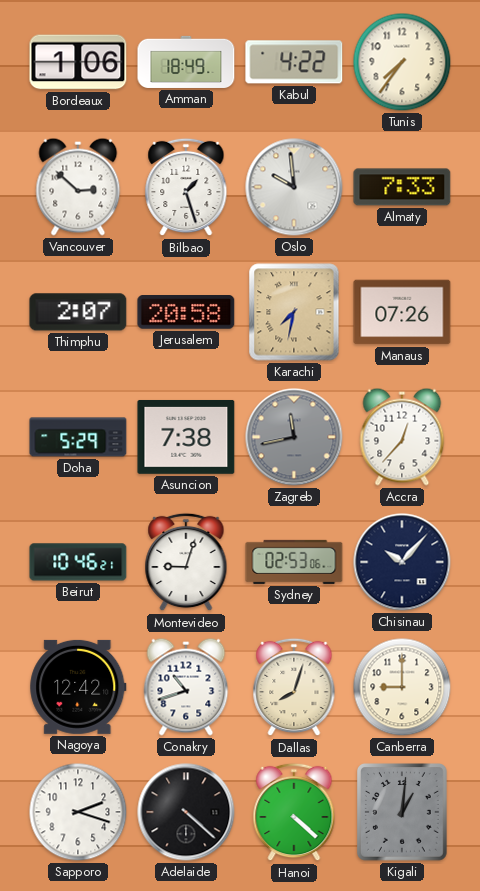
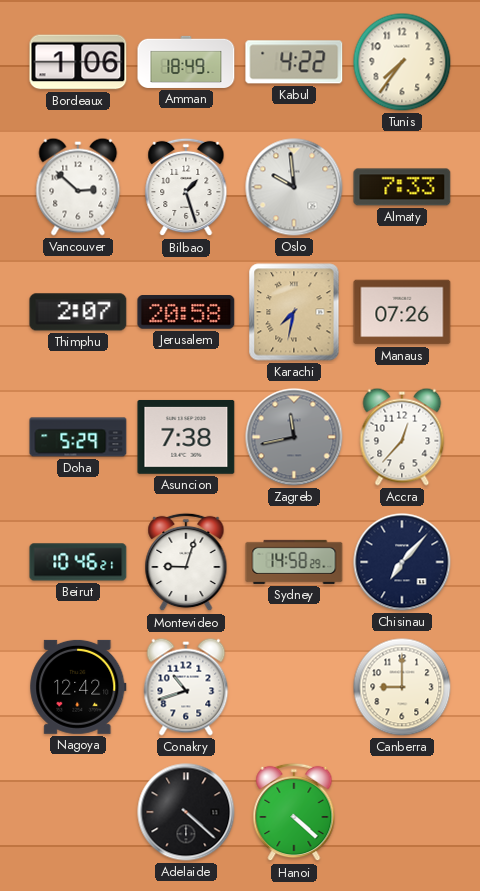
Sydney: 02:53 -> 14:58 (294, 562)
Chisinau: 10:07 -> 7:07 (402, 562)
Dallas: 8:03 -> none (294, 687)
Sapporo: 2:18 -> none (78, 812)
Kigali: 1:01 -> none (403, 813)
